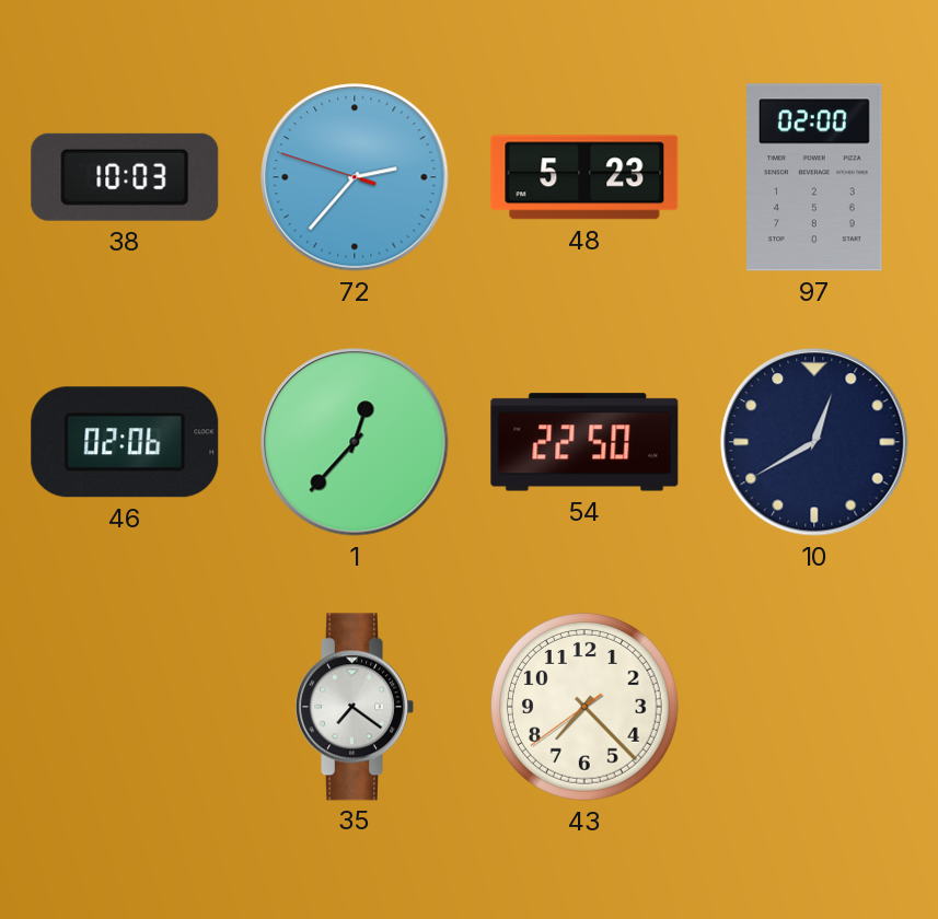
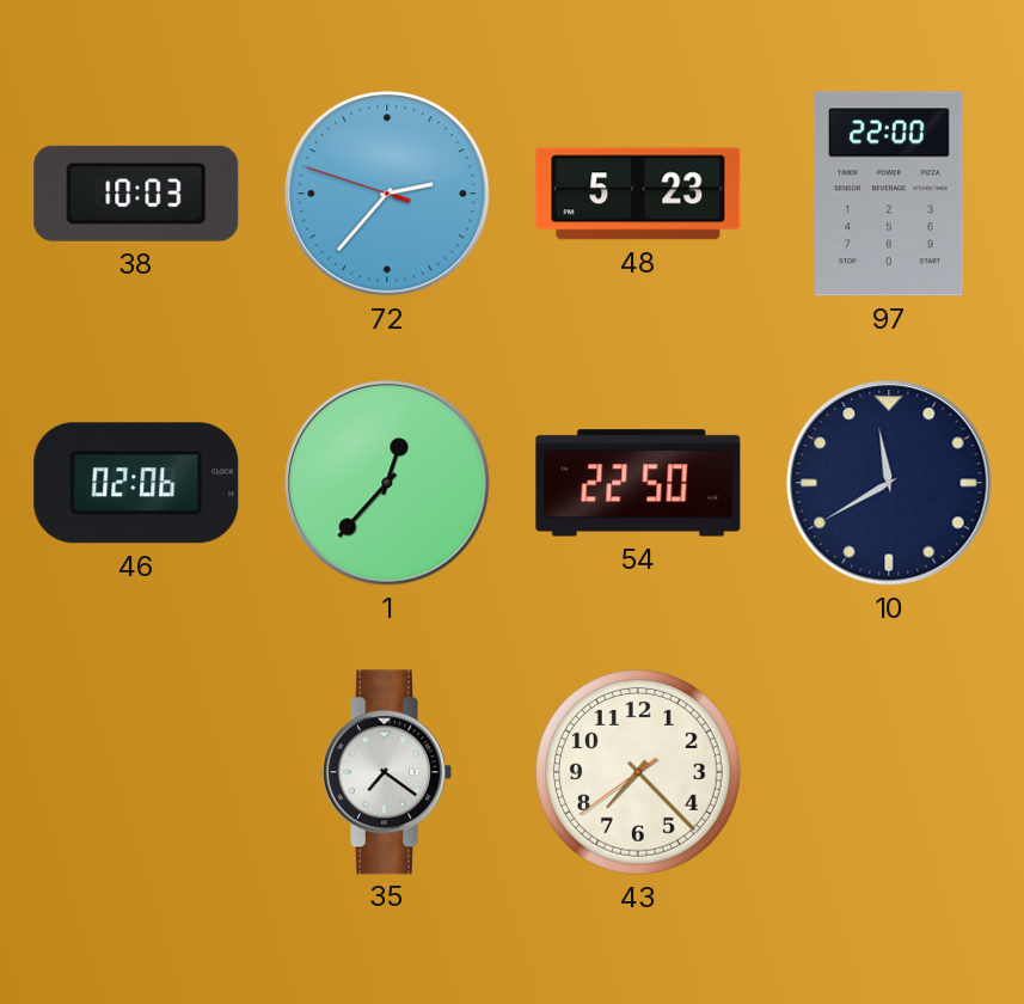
97: 02:00 -> 22:00 (889, 194)
10: 12:40 -> 11:40 (889, 483)
